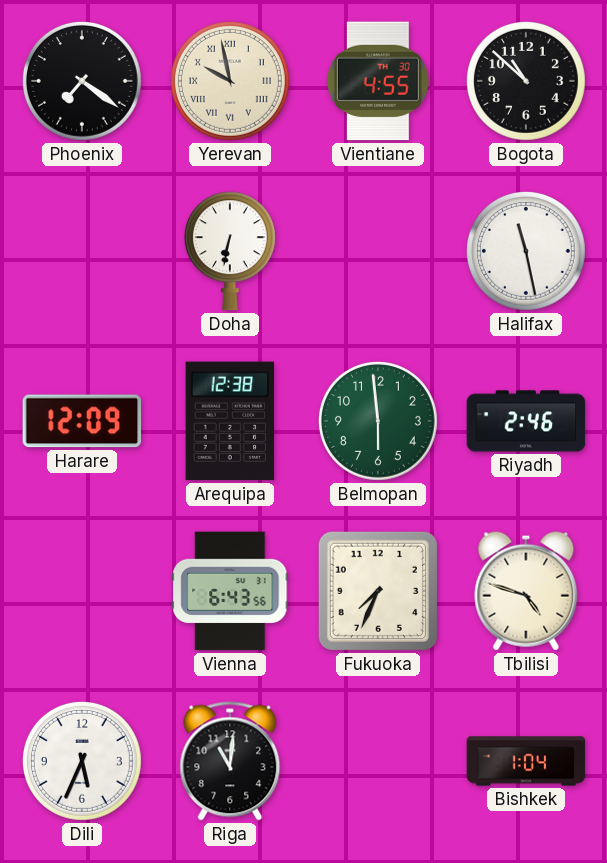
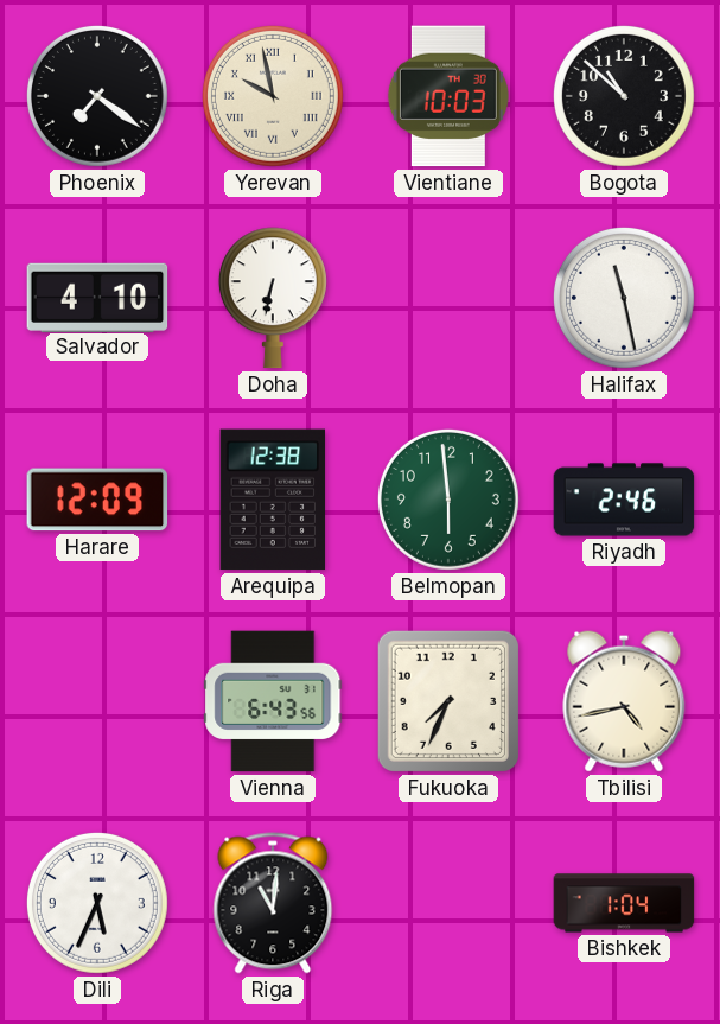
Vientiane: 4:55 -> 10:03 (448, 96)
Salvador: none -> 4:10 (97, 297)
Tbilisi: 4:48 -> 4:43 (624, 701)
